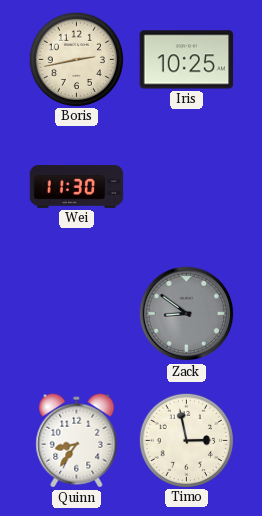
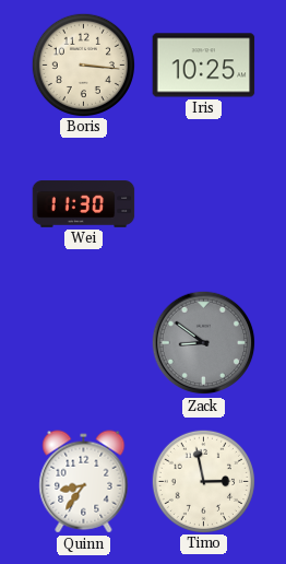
Boris: 2:43 -> 3:16 (83, 64)
